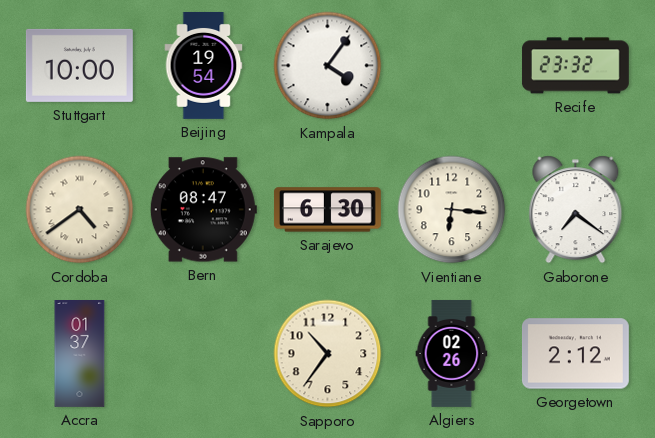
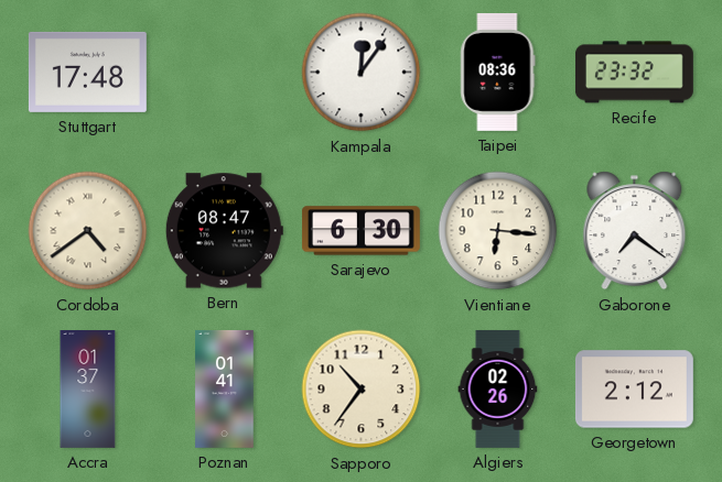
Stuttgart: 10:00 -> 17:48 (87, 72)
Beijing: 19:54 -> none (204, 66)
Kampala: 4:06 -> 12:06 (362, 73)
Taipei: none -> 08:36 (498, 72)
Poznan: none -> 01:41 (225, 388)
